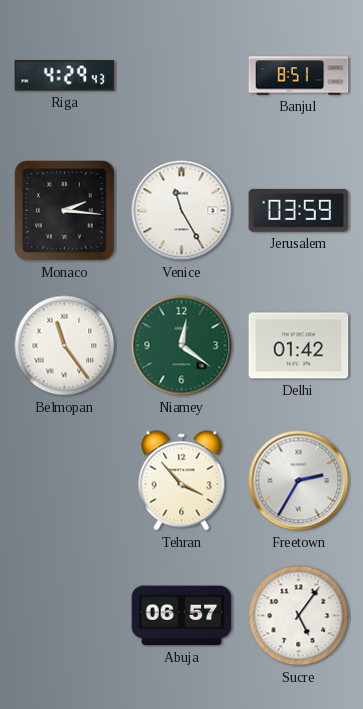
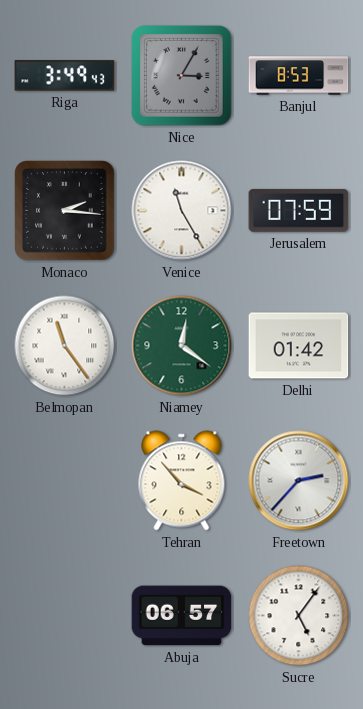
Riga: 4:29 -> 3:49 (65, 76)
Nice: none -> 3:05 (182, 76)
Banjul: 8:51 -> 8:53 (299, 76)
Jerusalem: 03:59 -> 07:59 (299, 210)
Freetown: 2:35 -> 2:37 (299, 481)
